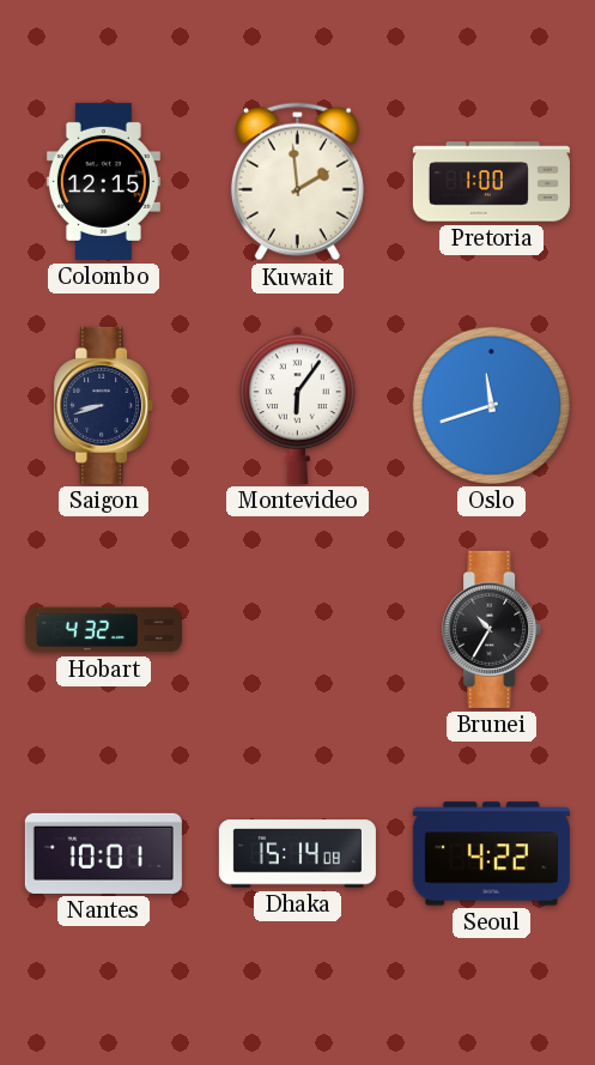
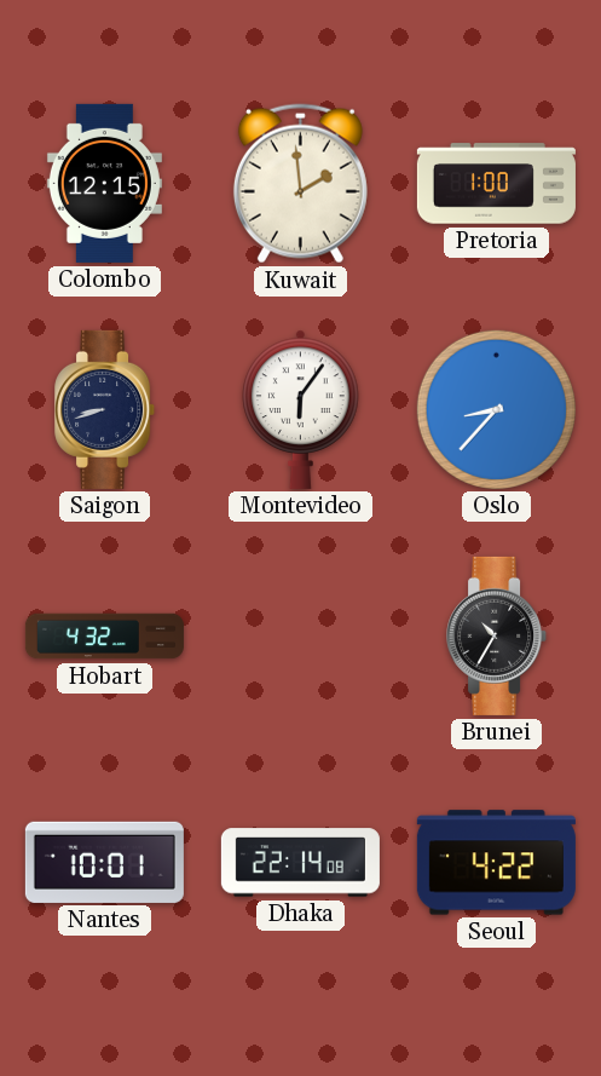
Oslo: 11:42 -> 8:37 (496, 409)
Dhaka: 15:14 -> 22:14 (300, 863)
